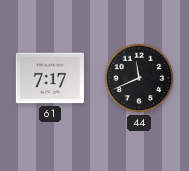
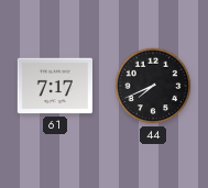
44: 11:41 -> 7:41 (153, 86)
